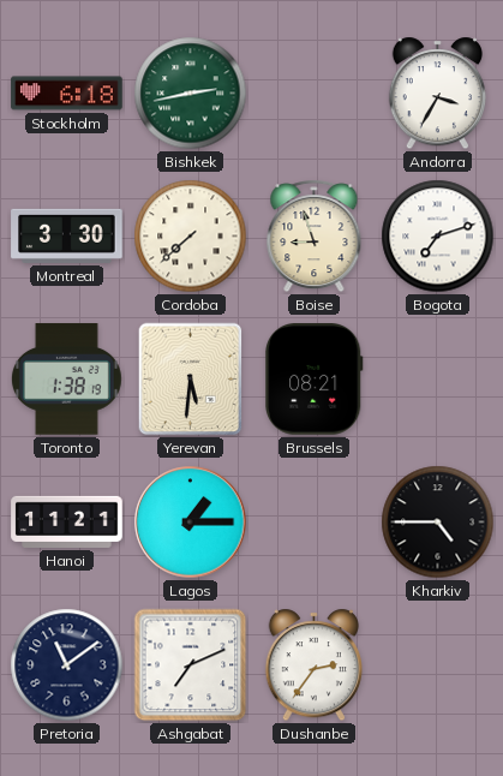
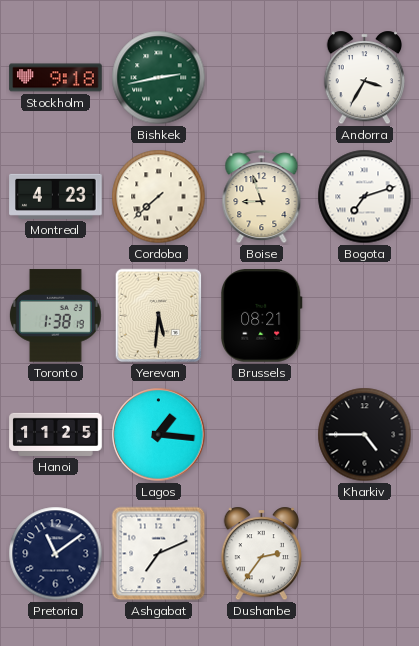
Stockholm: 6:18 -> 9:18 (56, 78)
Montreal: 3:30 -> 4:23 (56, 196)
Hanoi: 11:21 -> 11:25 (56, 434)
Lagos: 1:15 -> 1:16 (159, 435)
